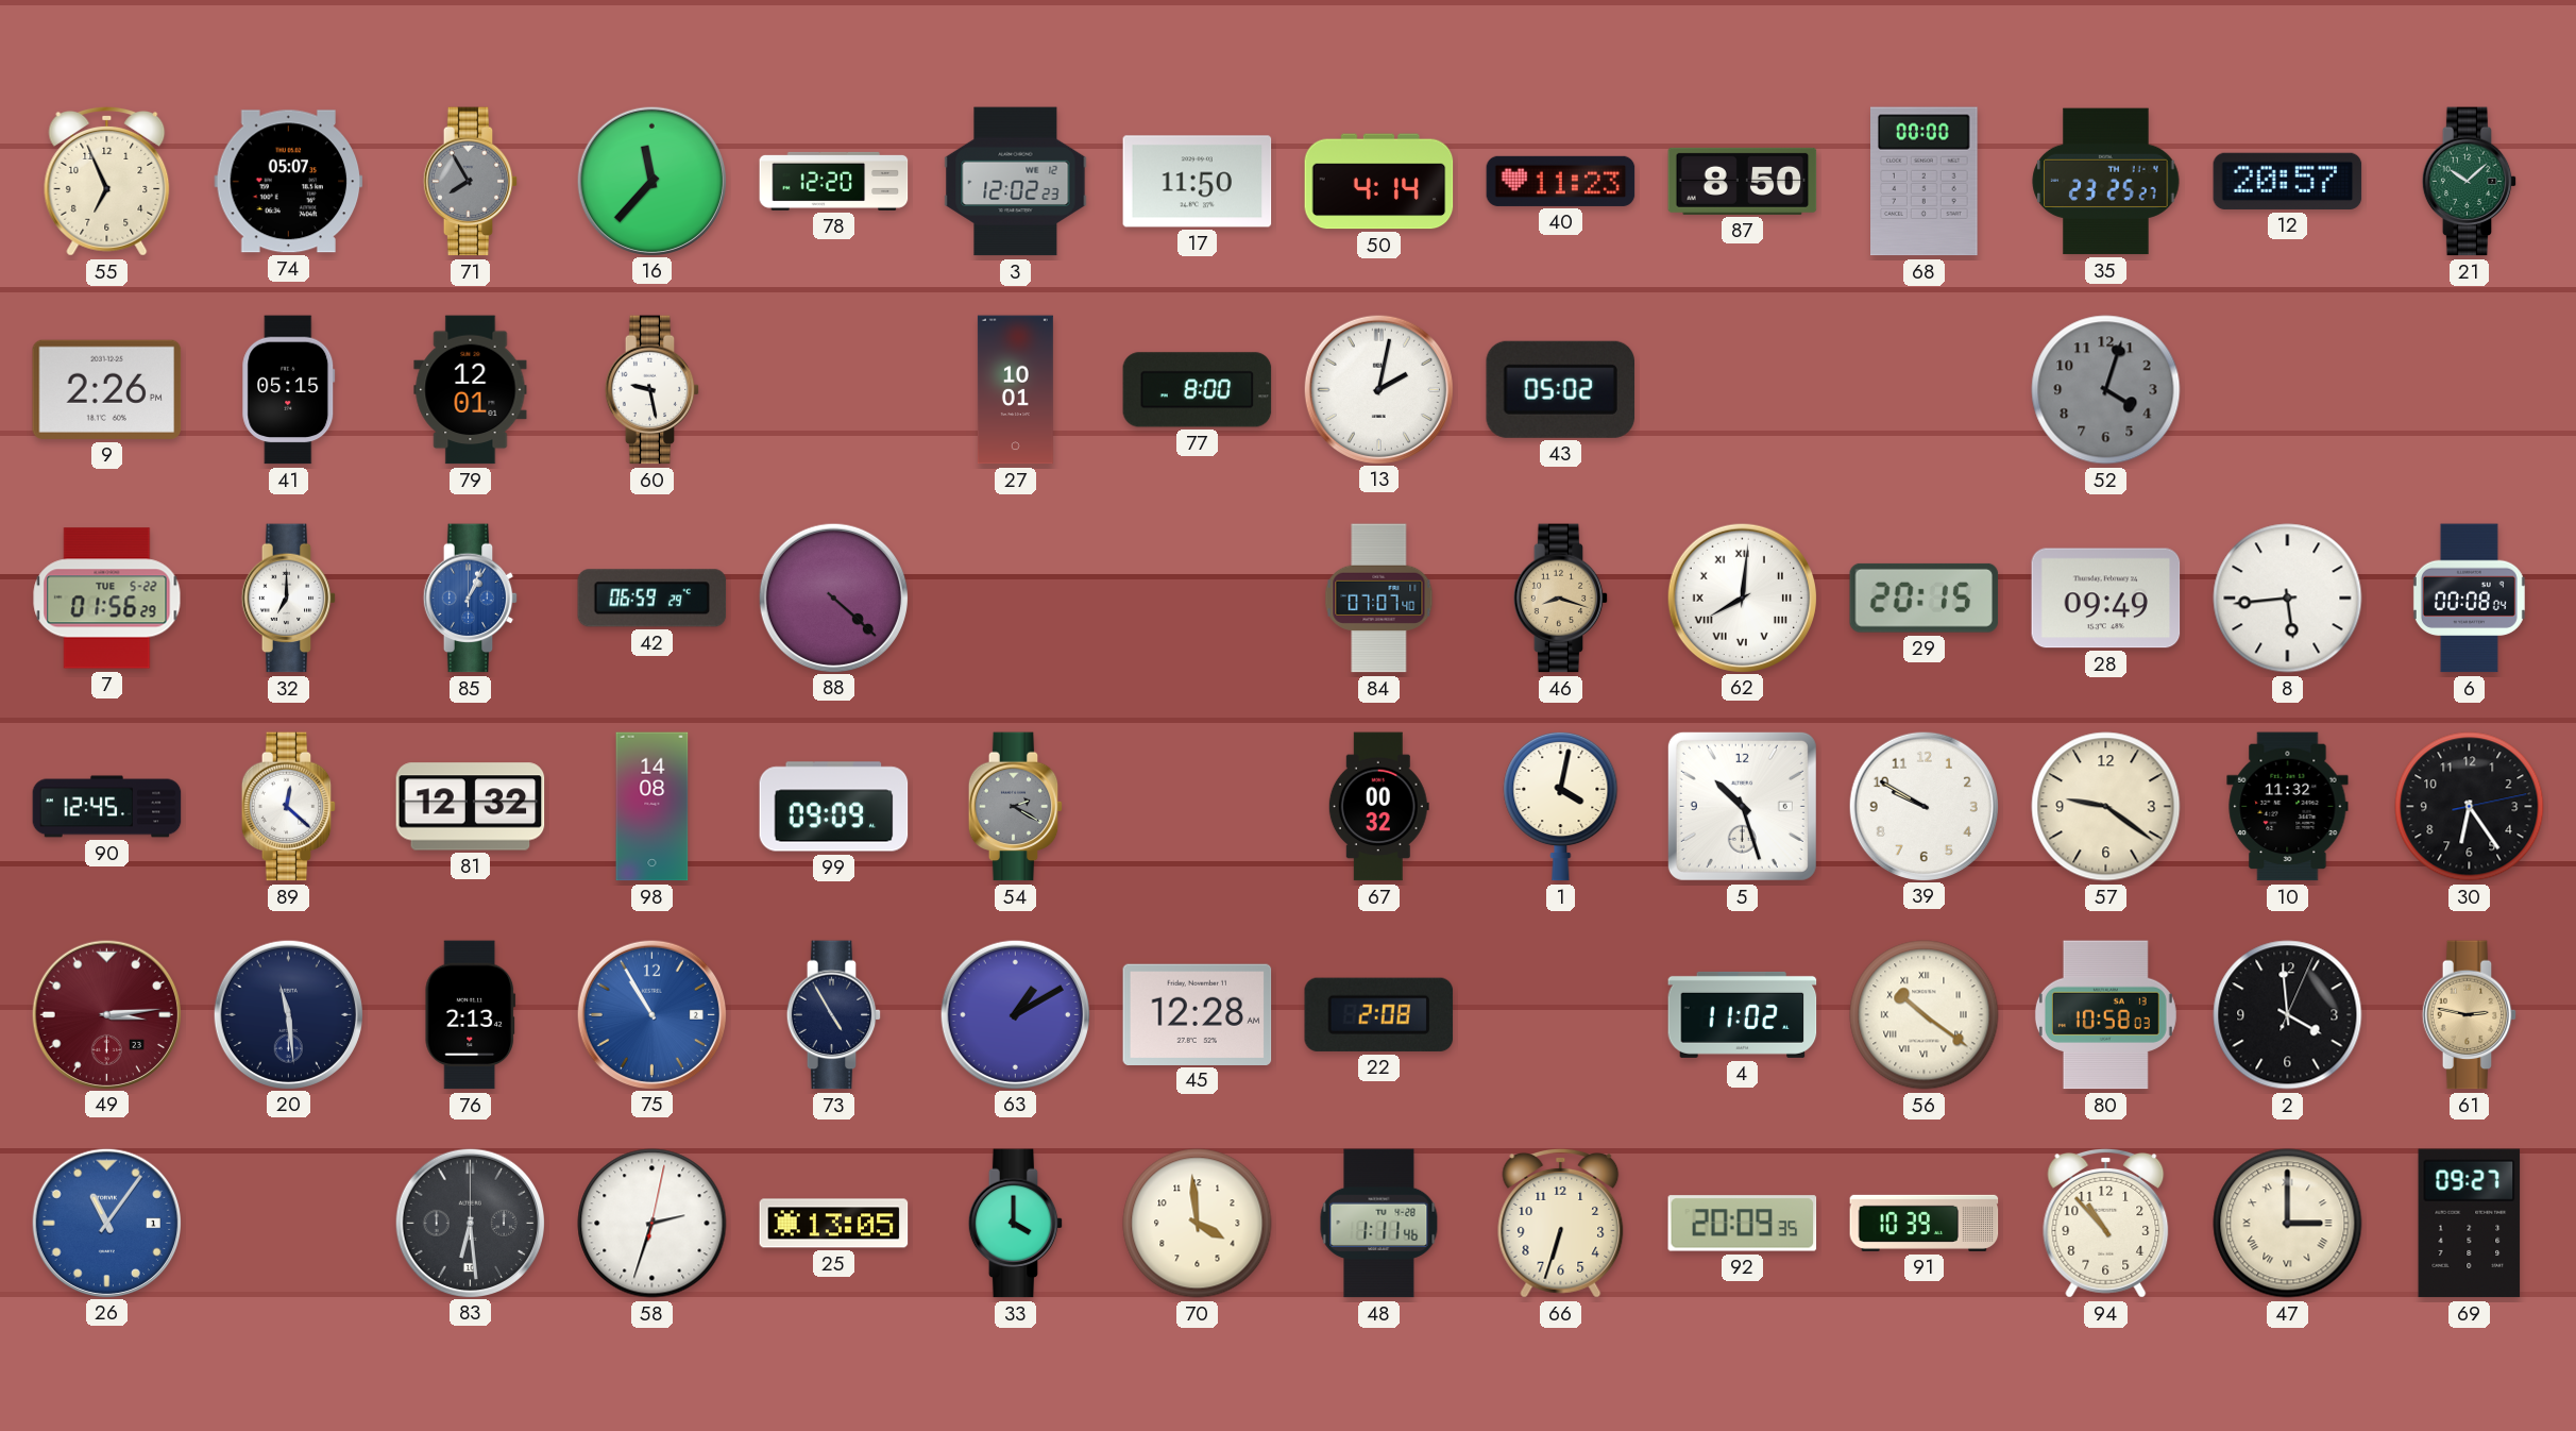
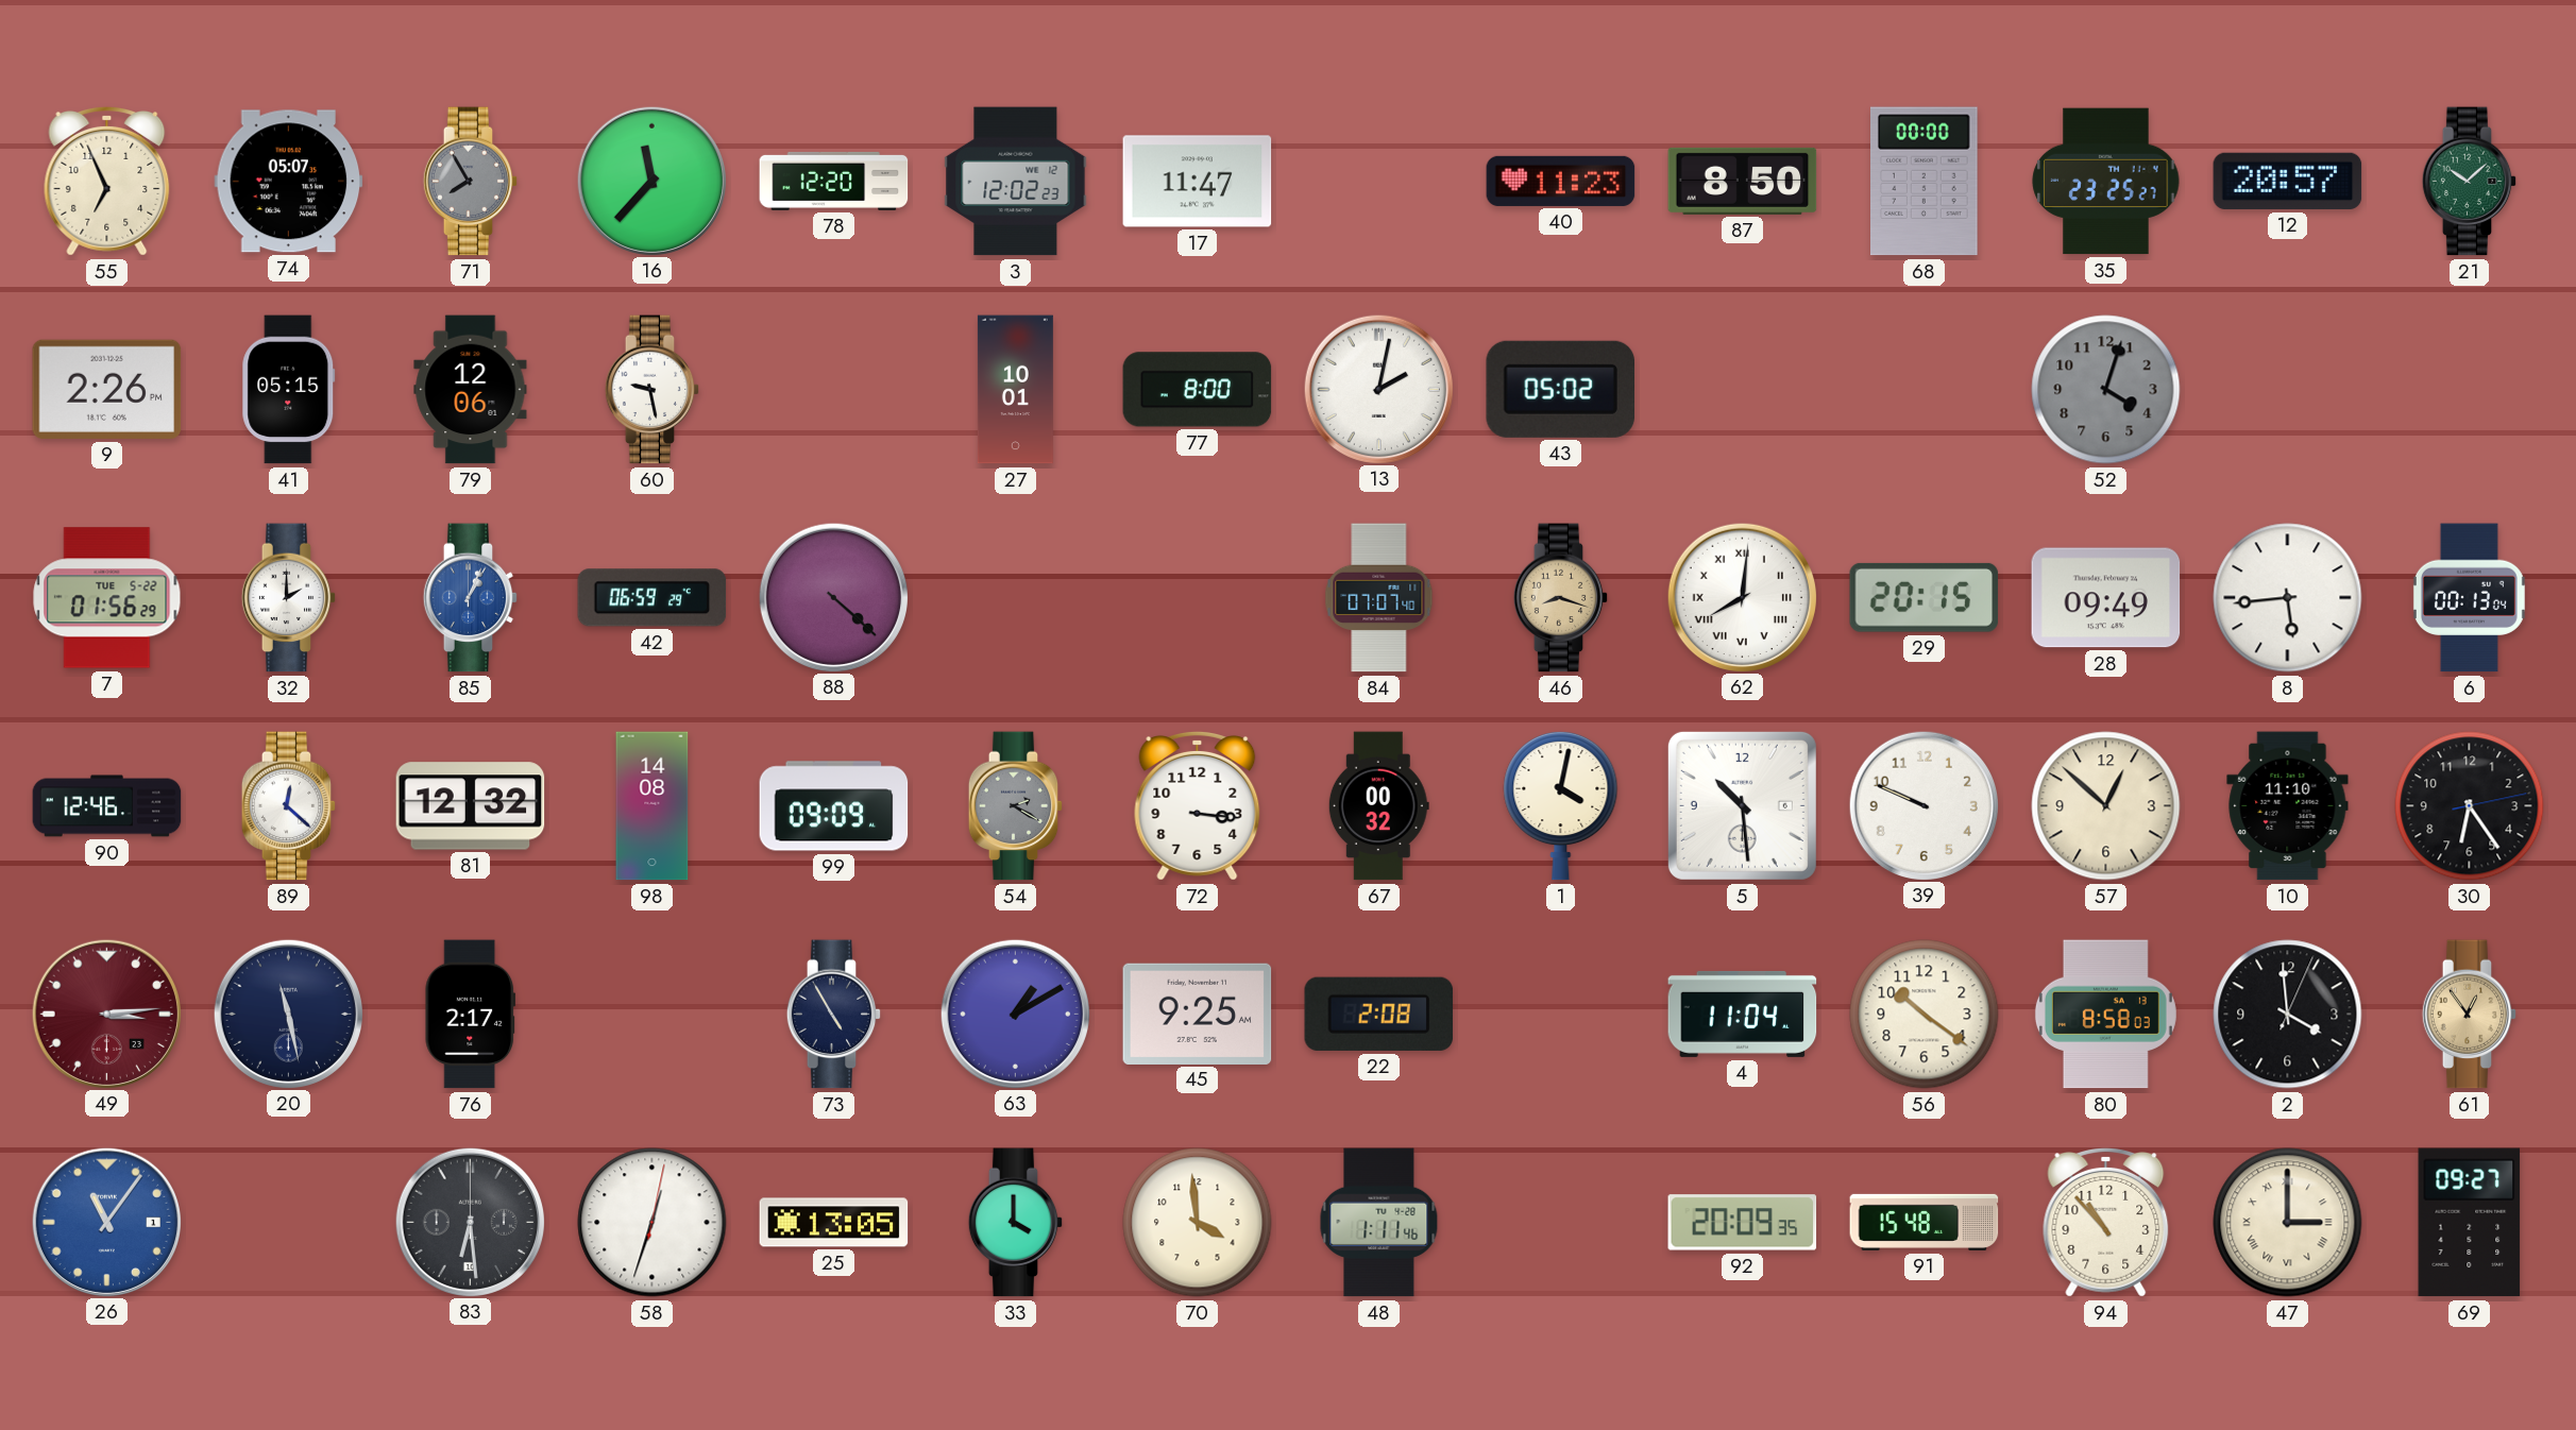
17: 11:50 -> 11:47 (1198, 182)
50: 4:14 -> none (1379, 182)
79: 12:01 -> 12:06 (471, 390)
32: 7:00 -> 2:00 (289, 598)
6: 00:08 -> 00:13 (2469, 598)
90: 12:45 -> 12:46 (107, 806)
72: none -> 3:16 (1198, 805)
5: 10:27 -> 10:29 (1742, 805)
39: 9:50 -> 9:49 (1923, 805)
57: 9:21 -> 12:52 (2106, 806)
10: 11:32 -> 11:10 (2288, 806)
20: 11:29 -> 11:28 (288, 1014)
76: 2:13 -> 2:17 (470, 1015)
75: 10:55 -> none (651, 1014)
45: 12:28 -> 9:25 (1198, 1014)
4: 11:02 -> 11:04 (1743, 1014)
56 numerals: Roman -> Arabic (1925, 1015)
80: 10:58 -> 8:58 (2105, 1015)
61: 2:47 -> 12:54 (2470, 1015)
58: 2:33 -> 12:33 (653, 1223)
66: 6:33 -> none (1561, 1223)
91: 10:39 -> 15:48 (1925, 1222)
